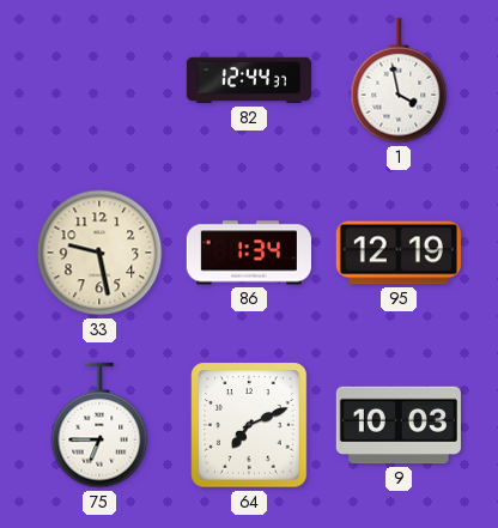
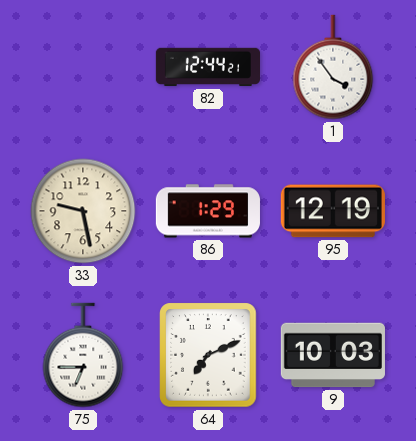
82: 12:44:37 -> 12:44:21 (207, 67)
1: 3:58 -> 3:54 (333, 67)
86: 1:34 -> 1:29 (208, 211)
